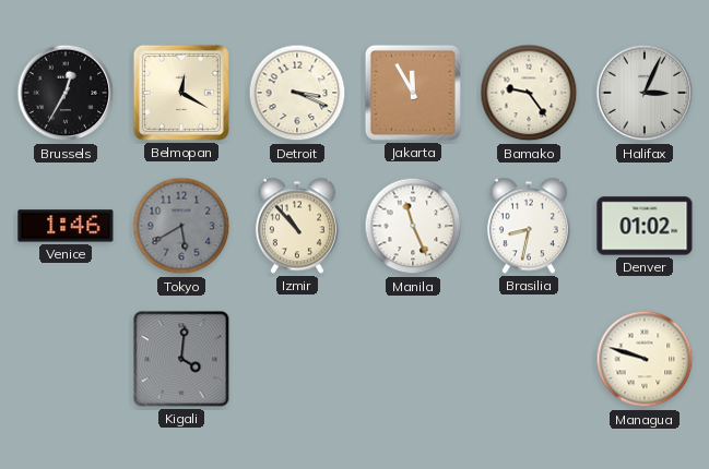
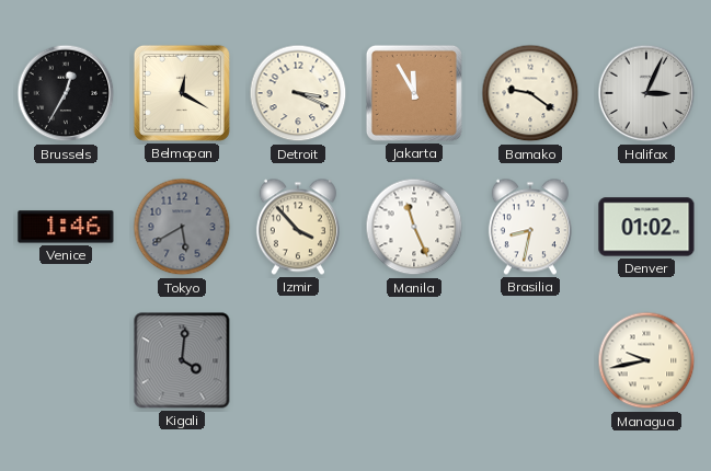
Bamako: 9:24 -> 9:21 (530, 93)
Izmir: 10:53 -> 3:53 (298, 227)
Managua: 9:48 -> 9:43 (646, 360)
